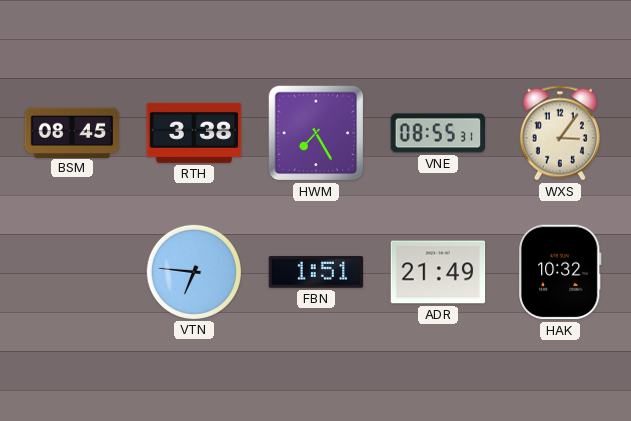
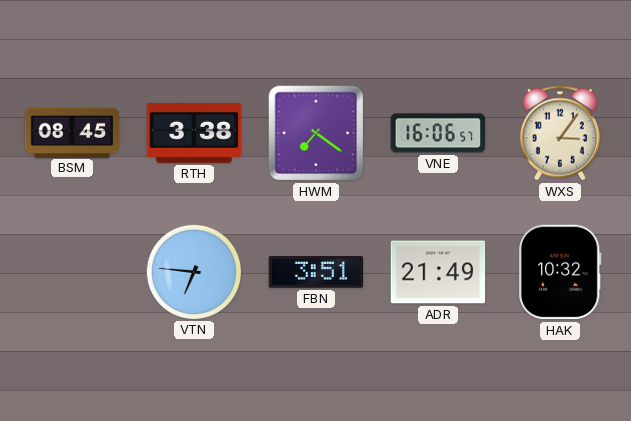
HWM: 7:25 -> 7:21 (316, 133)
VNE: 08:55 -> 16:06 (438, 133)
FBN: 1:51 -> 3:51 (316, 272)
